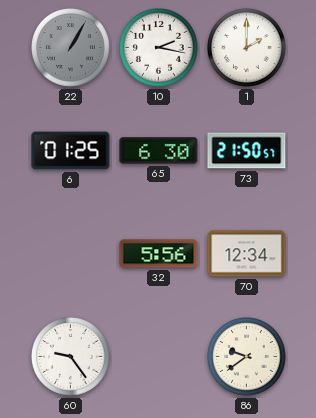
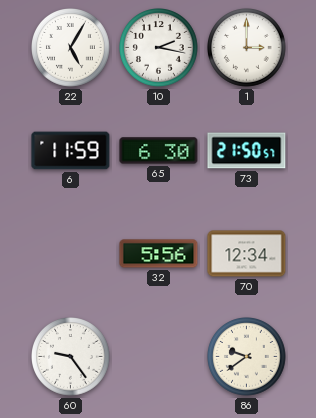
22: 1:05 -> 5:05 (71, 48)
22 dial: grey -> white (71, 48)
1: 2:00 -> 3:00 (247, 48)
6: 01:25 -> 11:59 (71, 151)
